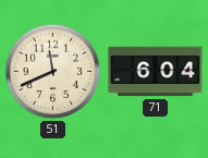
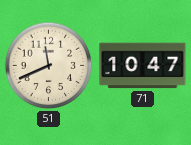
71: 6:04 -> 10:47 (143, 66)
